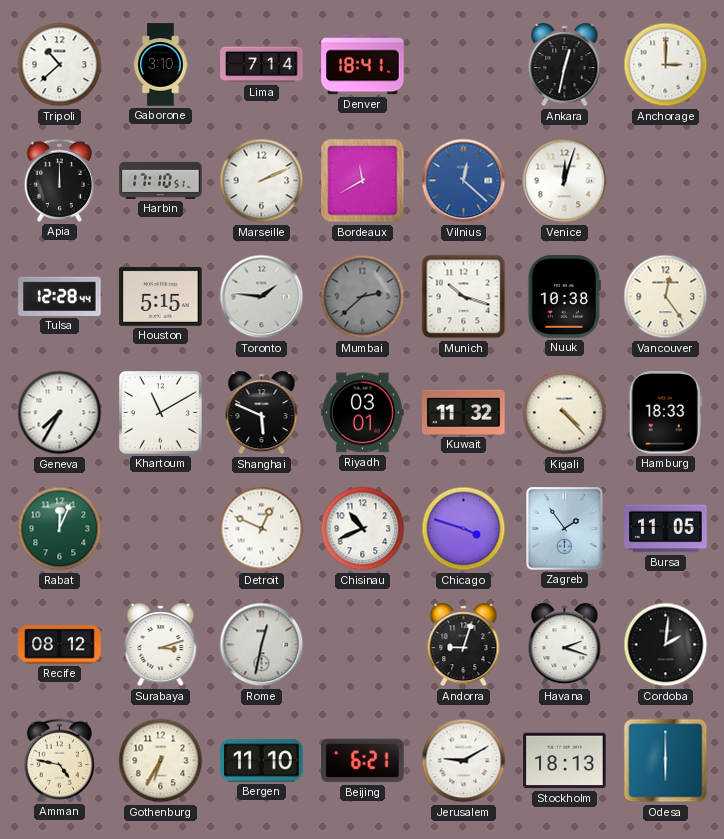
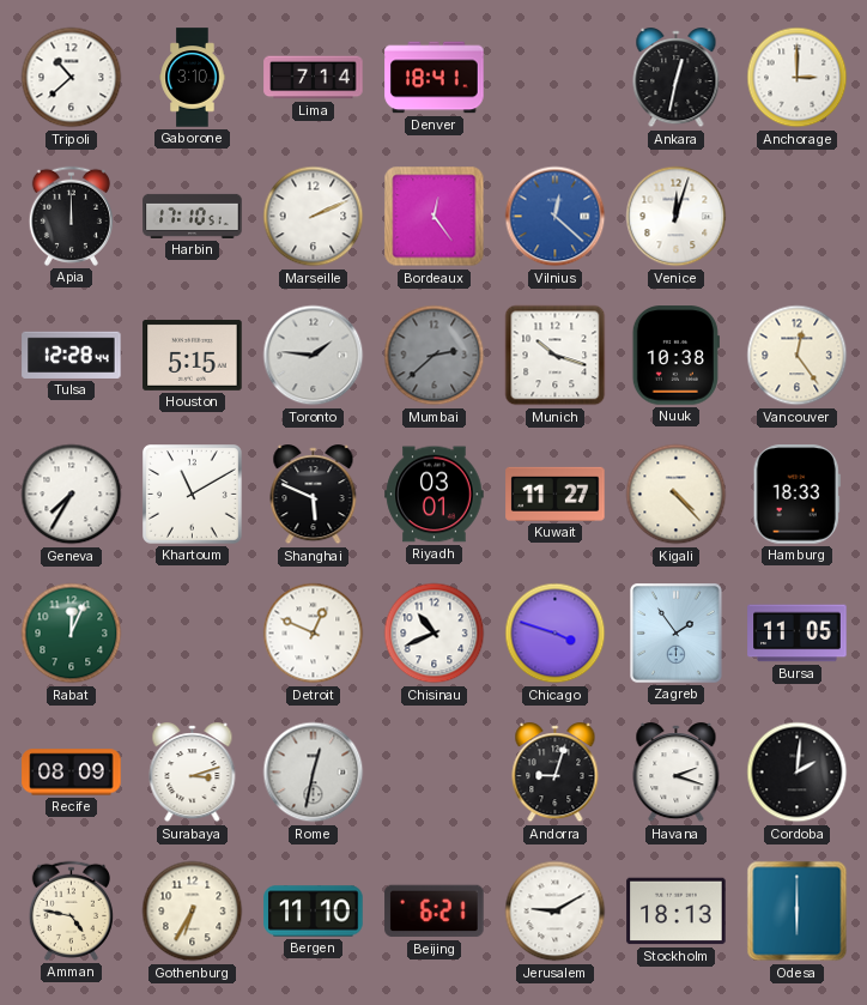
Bordeaux: 11:40 -> 12:24 (435, 217)
Kuwait: 11:32 -> 11:27 (556, 494)
Recife: 08:12 -> 08:09 (72, 773)
